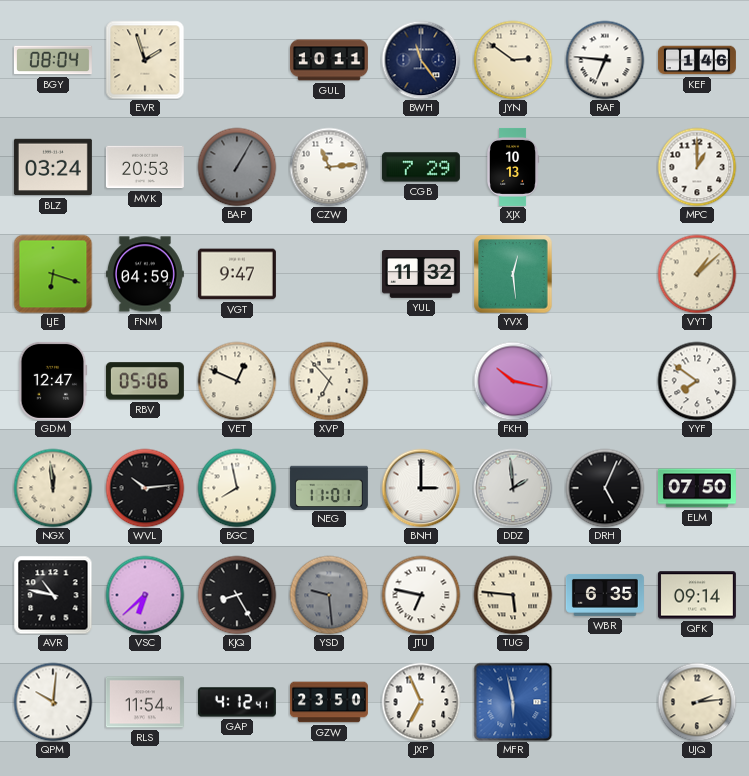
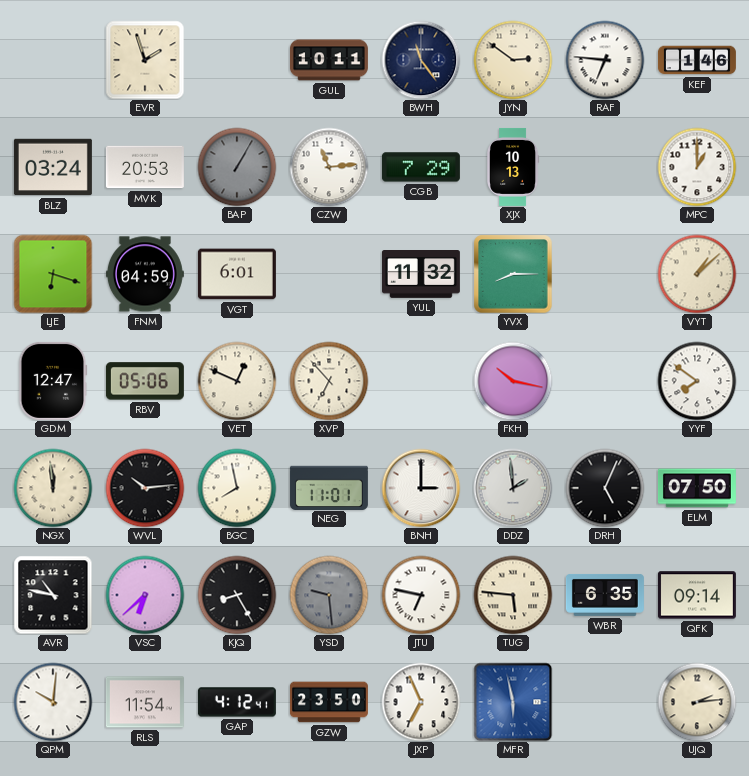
BGY: 08:04 -> none (53, 60)
VGT: 9:47 -> 6:01 (237, 274)
YVX: 12:29 -> 8:15 (513, 274)
